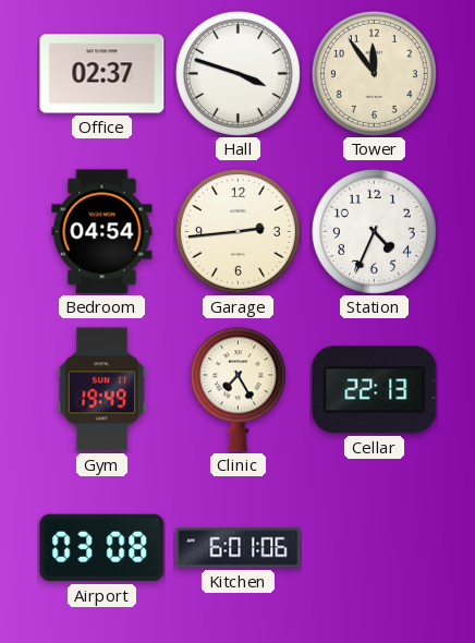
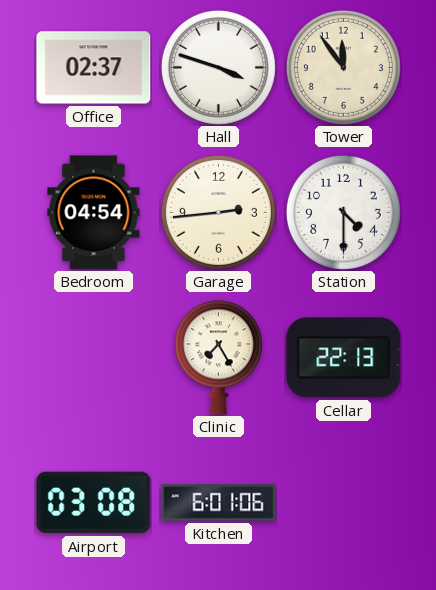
Station: 4:34 -> 4:30 (343, 212)
Gym: 19:49 -> none (102, 390)
